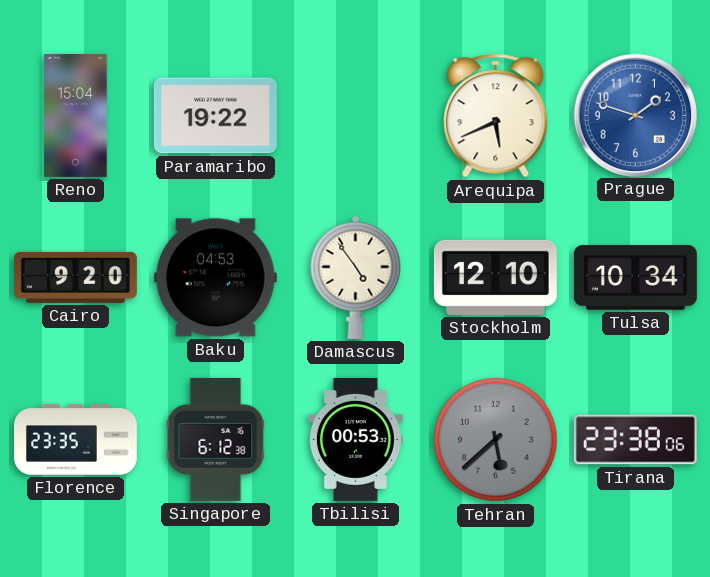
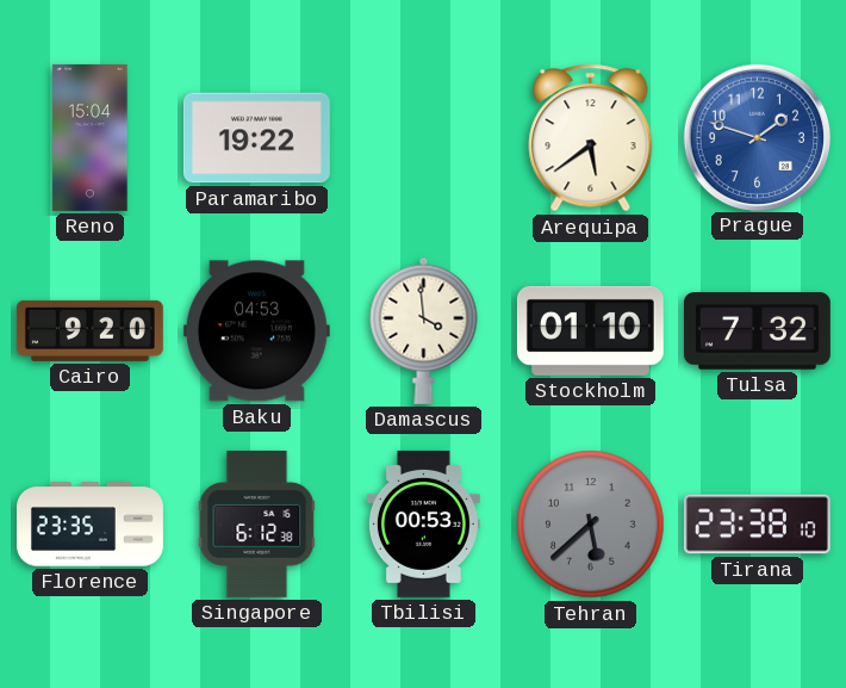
Arequipa: 5:41 -> 5:39 (591, 138)
Damascus: 4:54 -> 3:59 (424, 330)
Stockholm: 12:10 -> 01:10 (590, 330)
Tulsa: 10:34 -> 7:32 (757, 331)
Tirana: 23:38:06 -> 23:38:10 (757, 525)
